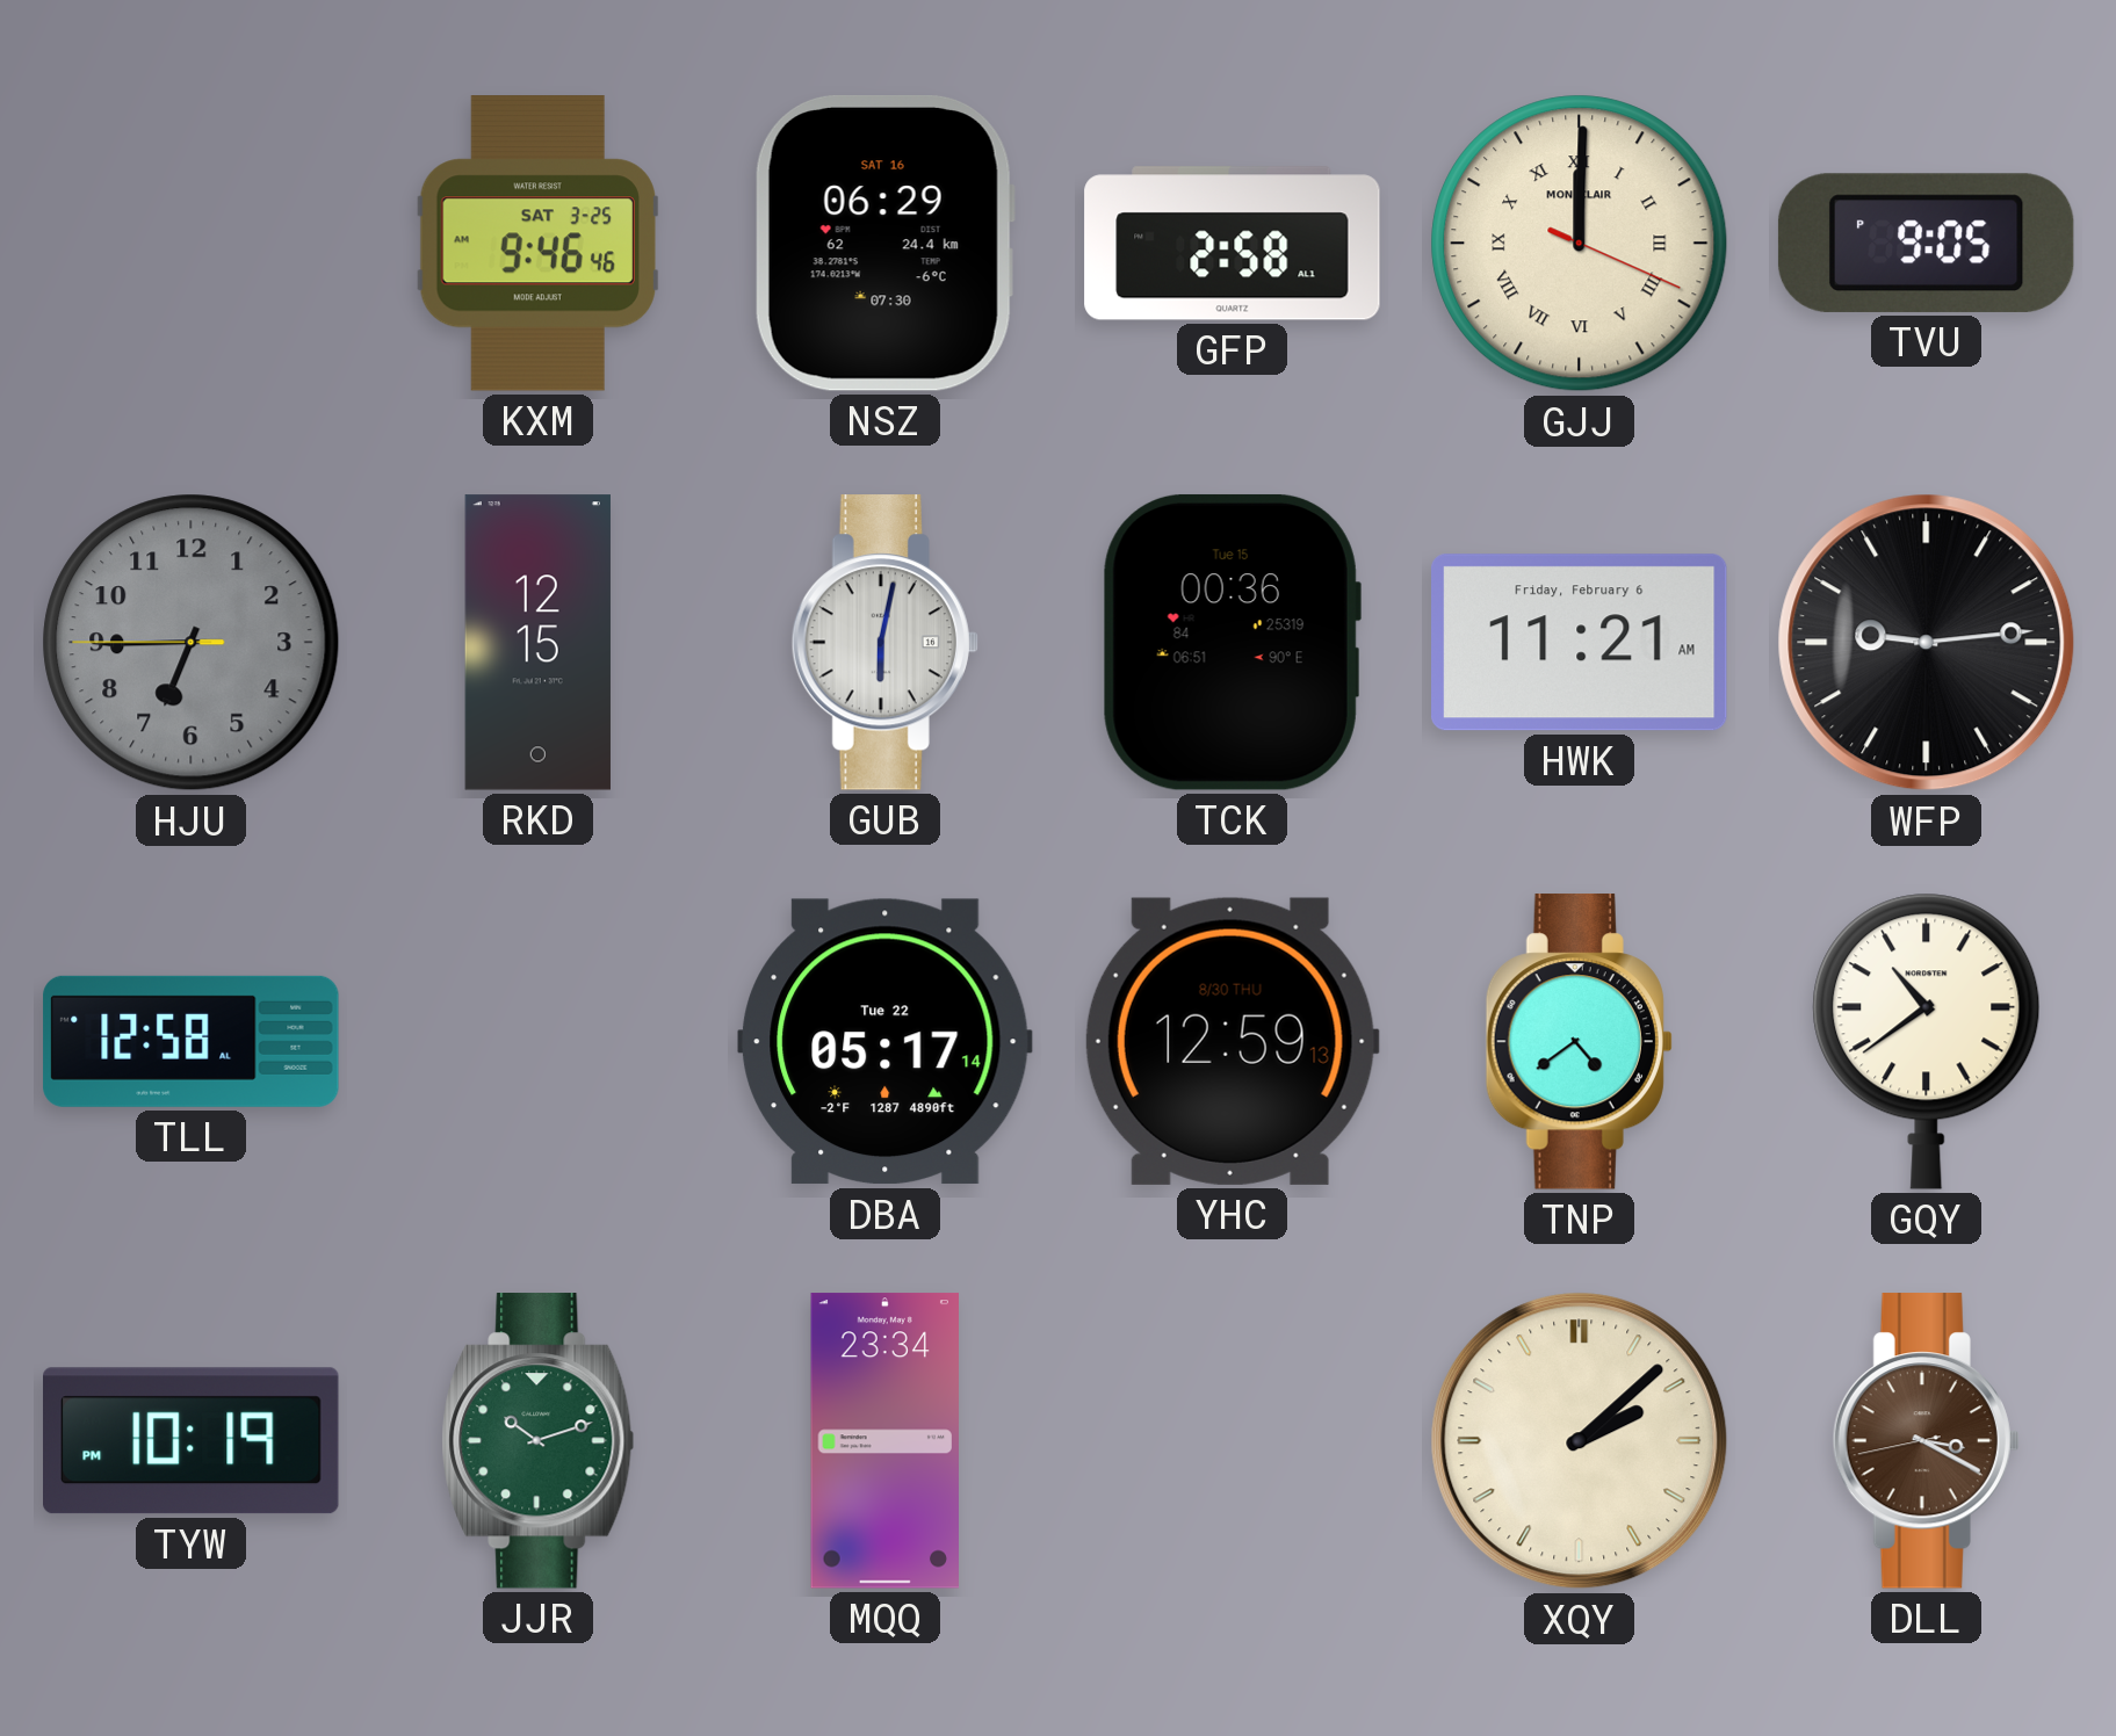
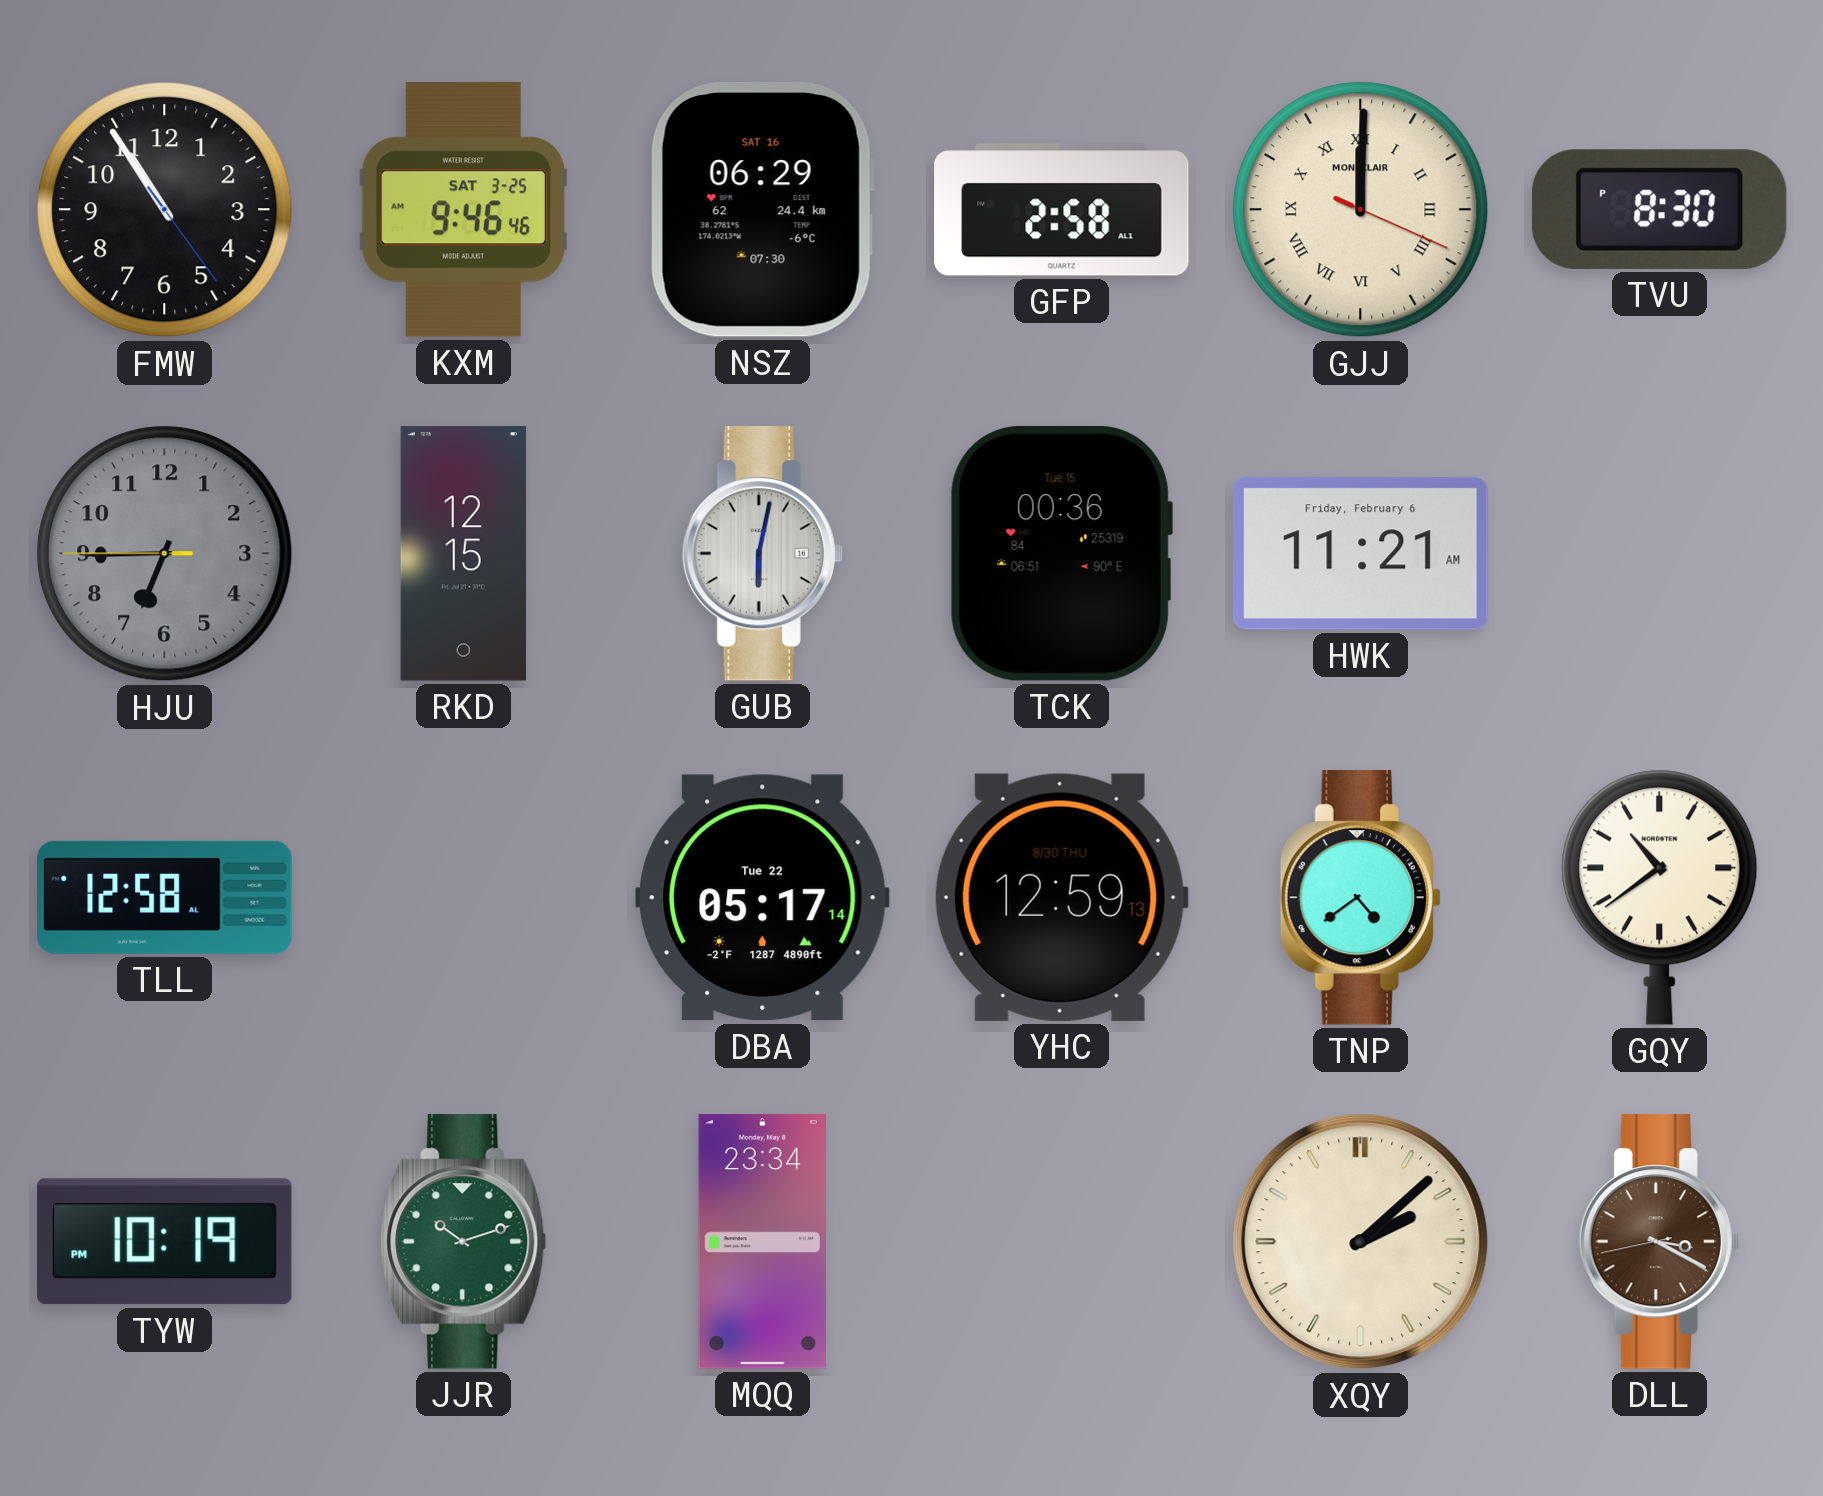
FMW: none -> 10:54 (165, 210)
TVU: 9:05 -> 8:30 (1659, 209)
WFP: 9:14 -> none (1927, 643)
